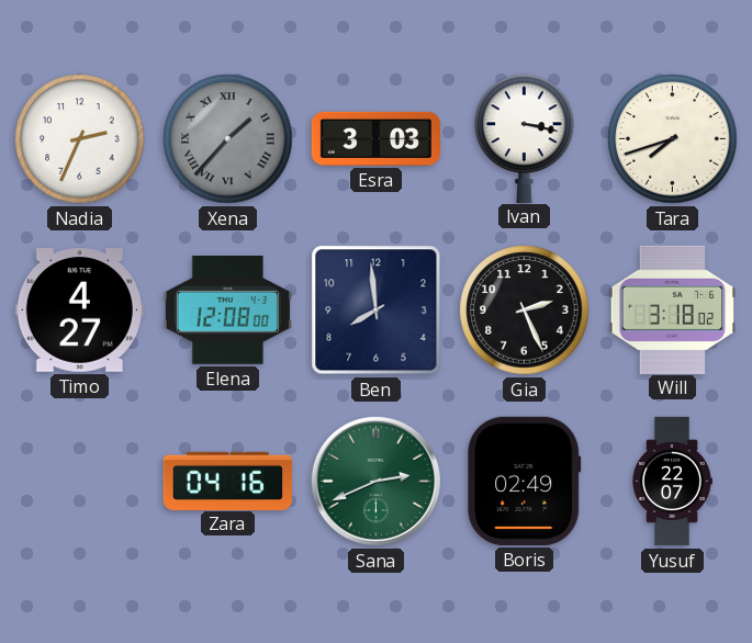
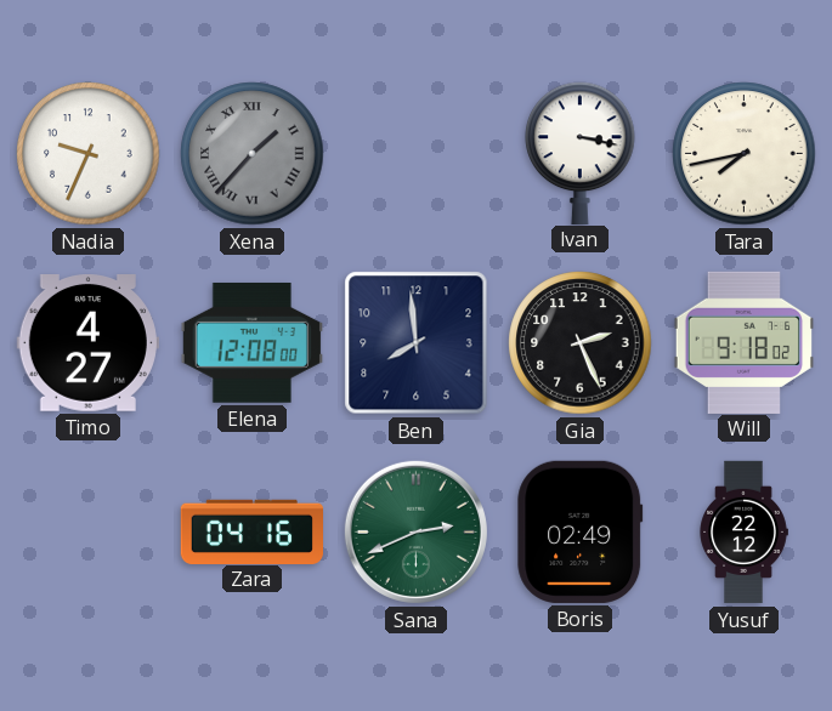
Nadia: 2:34 -> 9:34 (89, 154)
Esra: 3:03 -> none (375, 138)
Tara: 7:42 -> 7:43 (745, 154)
Will: 3:18 -> 9:18 (745, 342)
Yusuf: 22:07 -> 22:12 (743, 533)
